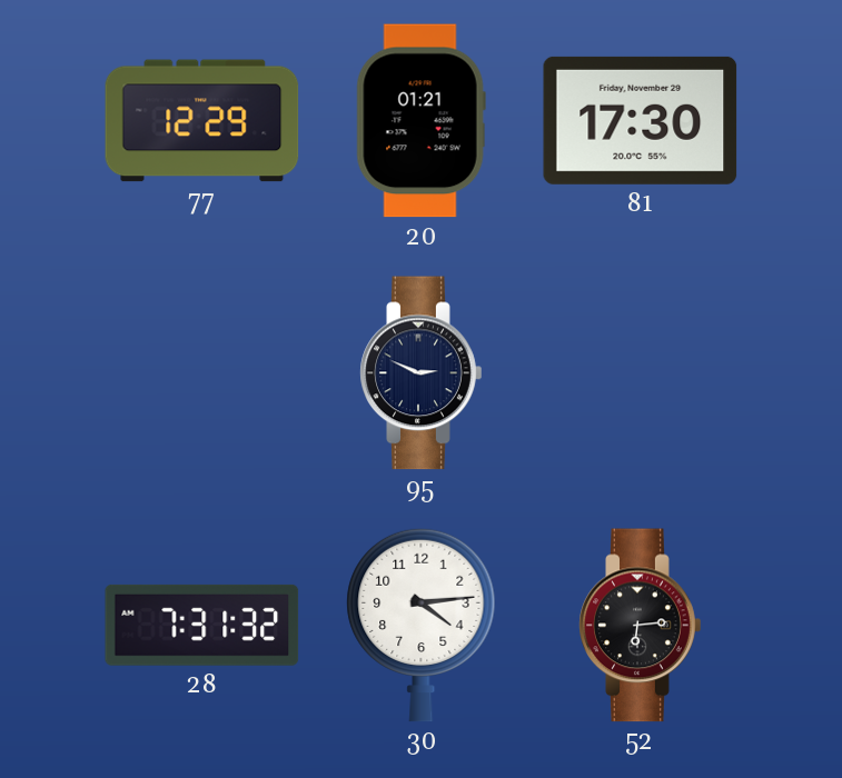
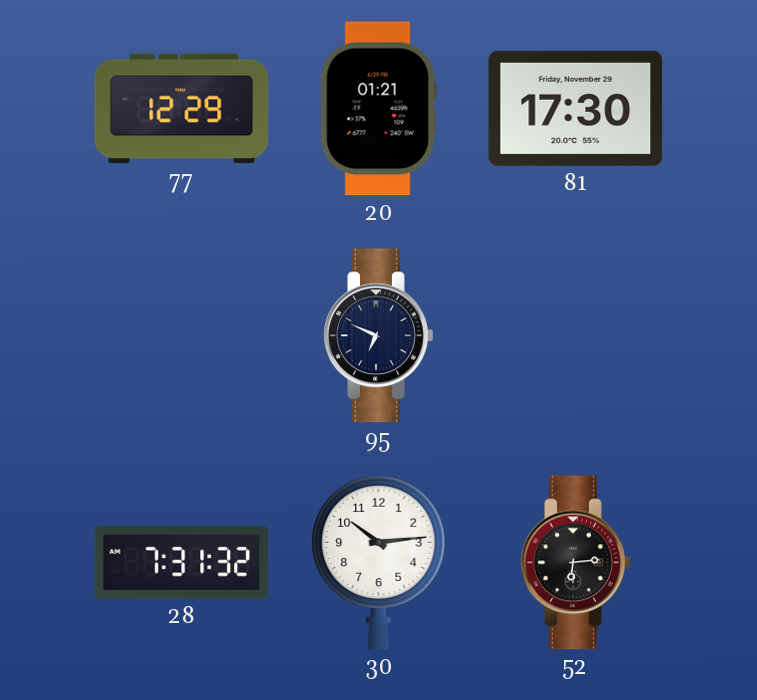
95: 2:49 -> 6:49 (379, 336)
30: 4:14 -> 10:14 (379, 562)
